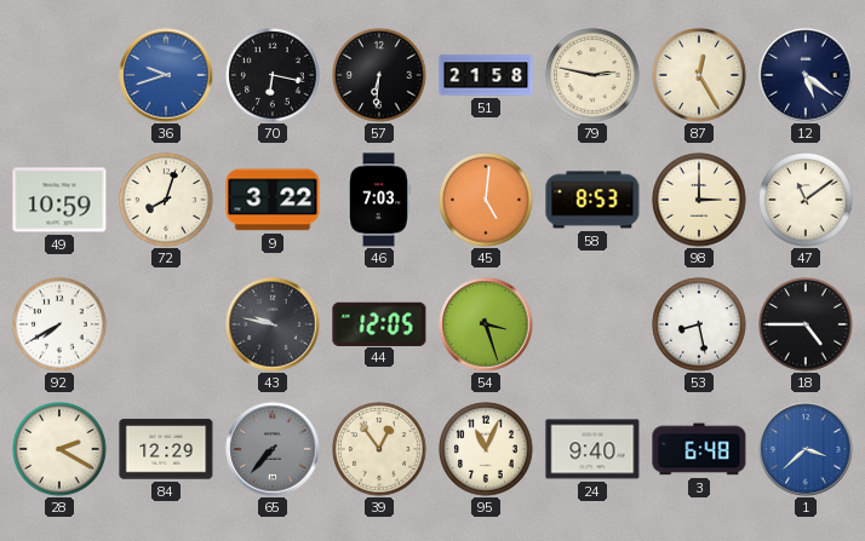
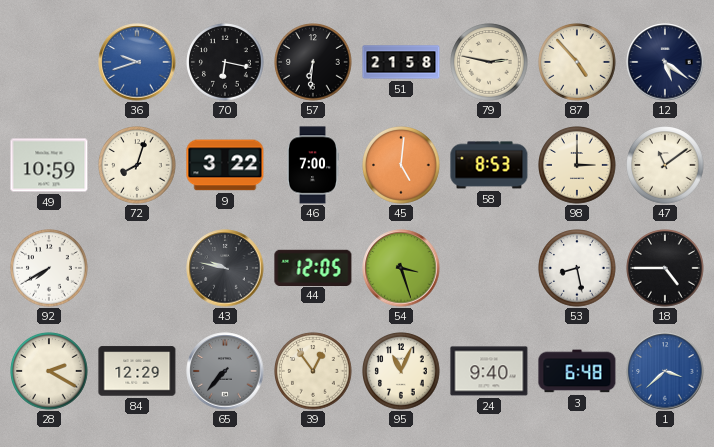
87: 12:25 -> 4:53 (577, 62)
46: 7:03 -> 7:00 (312, 165)
